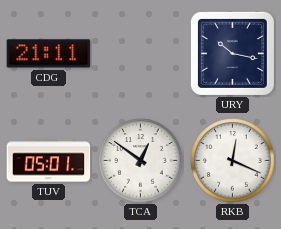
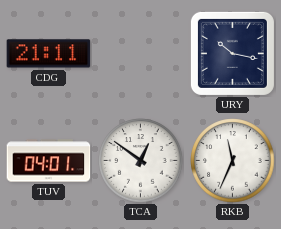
TUV: 05:01 -> 04:01 (49, 161)
RKB: 12:19 -> 11:34 (233, 161)
